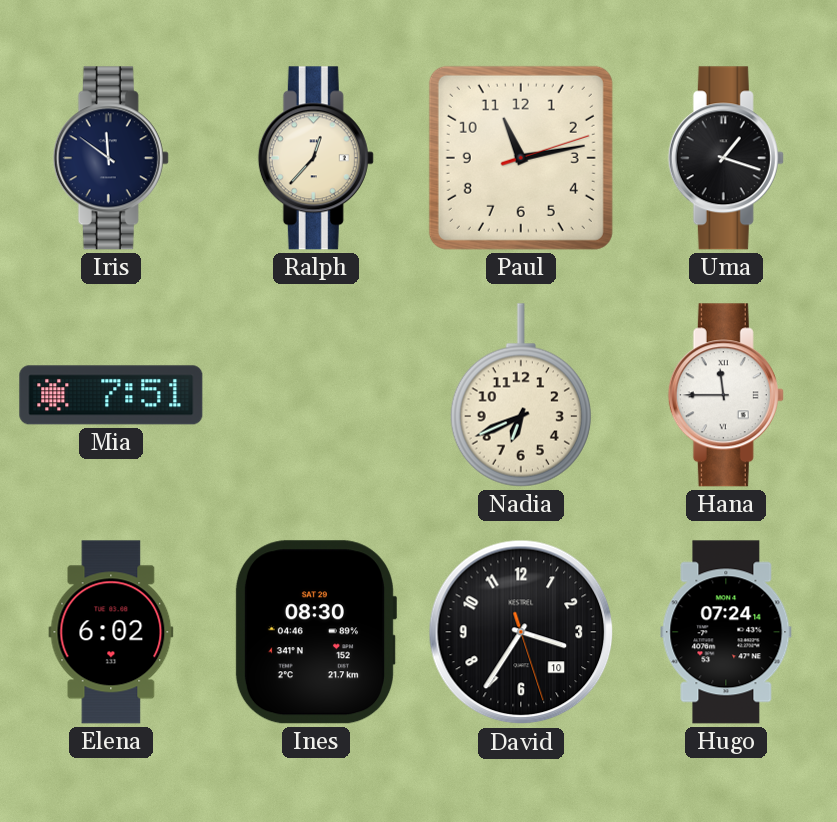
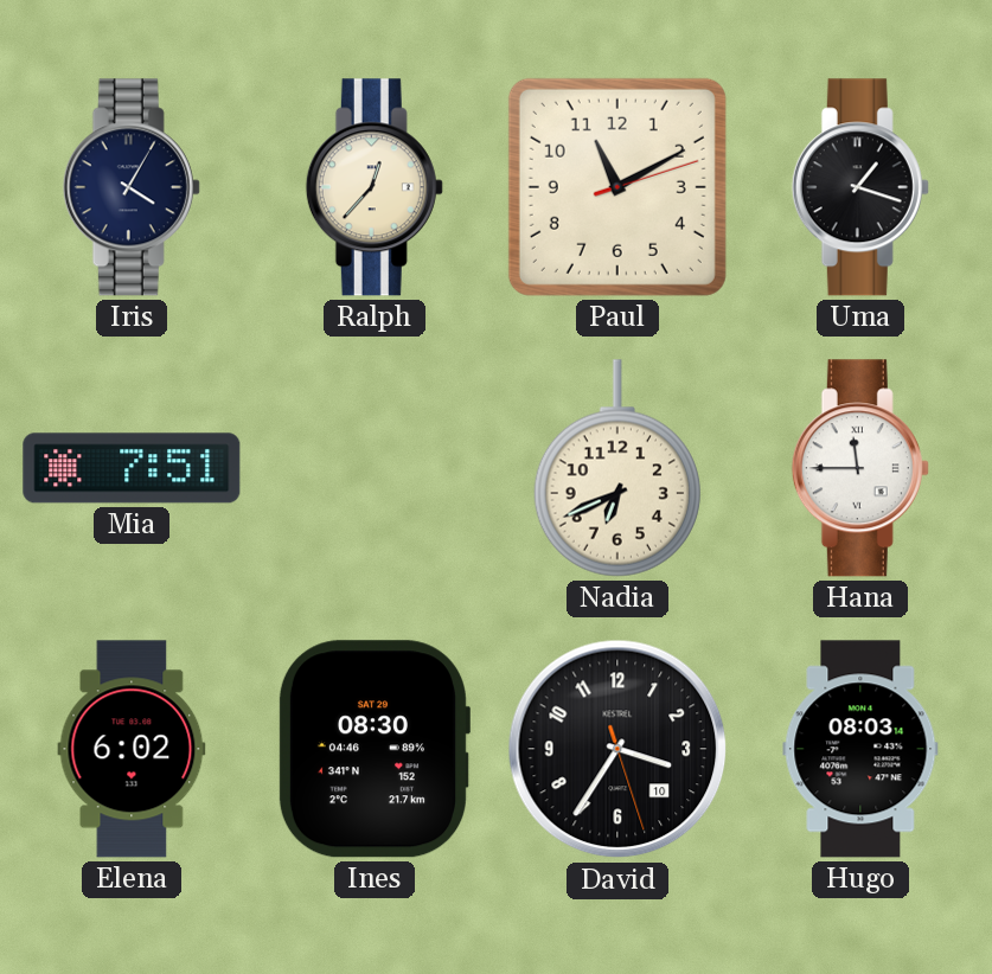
Iris: 11:51 -> 4:05 (132, 187)
Paul: 11:13 -> 11:10 (617, 187)
Hugo: 07:24 -> 08:03 (860, 749)
